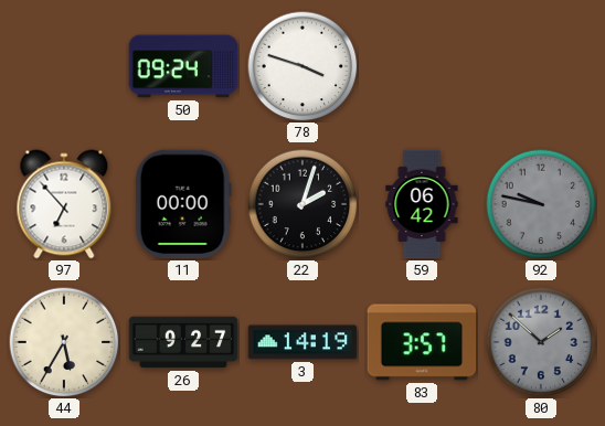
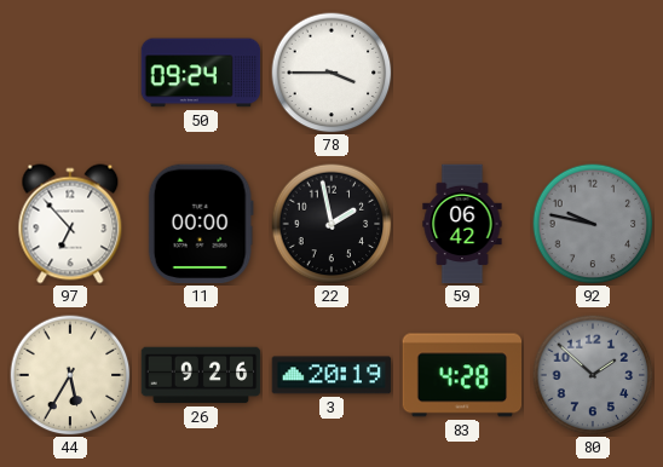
78: 3:48 -> 3:45 (331, 73)
22: 2:03 -> 1:58 (331, 224)
26: 9:27 -> 9:26 (201, 375)
3: 14:19 -> 20:19 (331, 375)
83: 3:57 -> 4:28 (462, 375)
